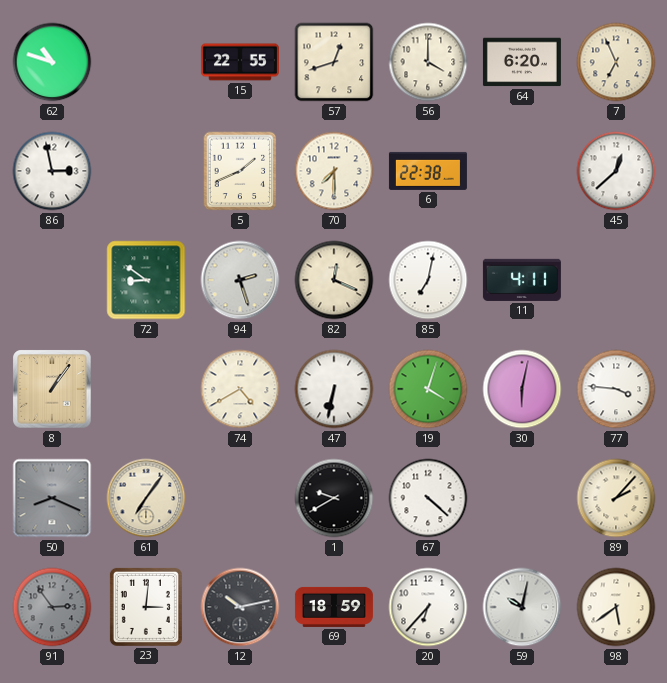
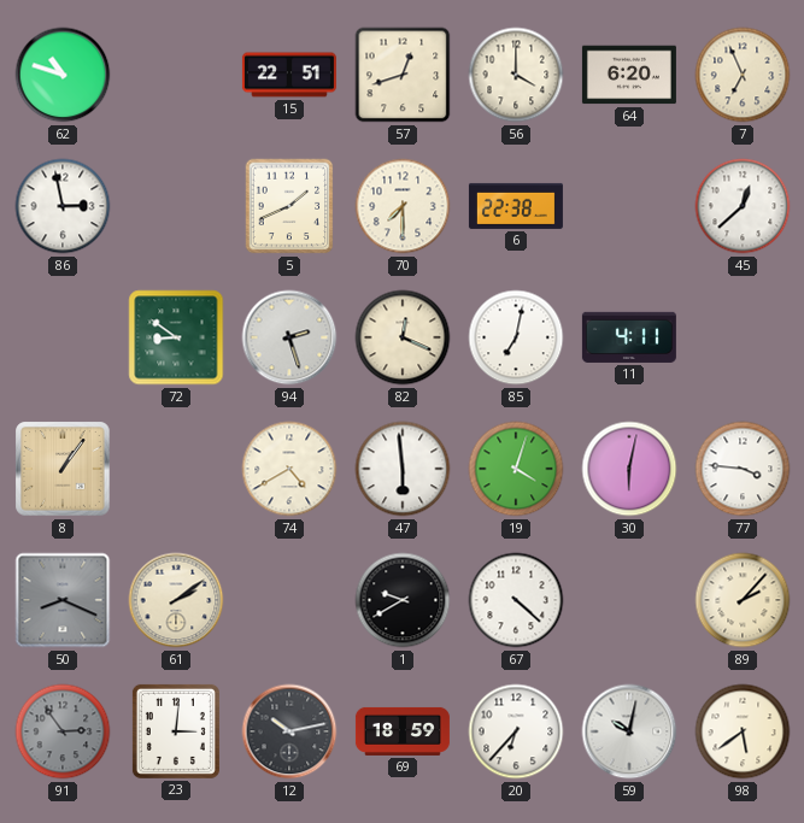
15: 22:55 -> 22:51 (289, 75)
47: 6:32 -> 5:59 (403, 469)
61: 7:06 -> 2:09 (176, 600)
